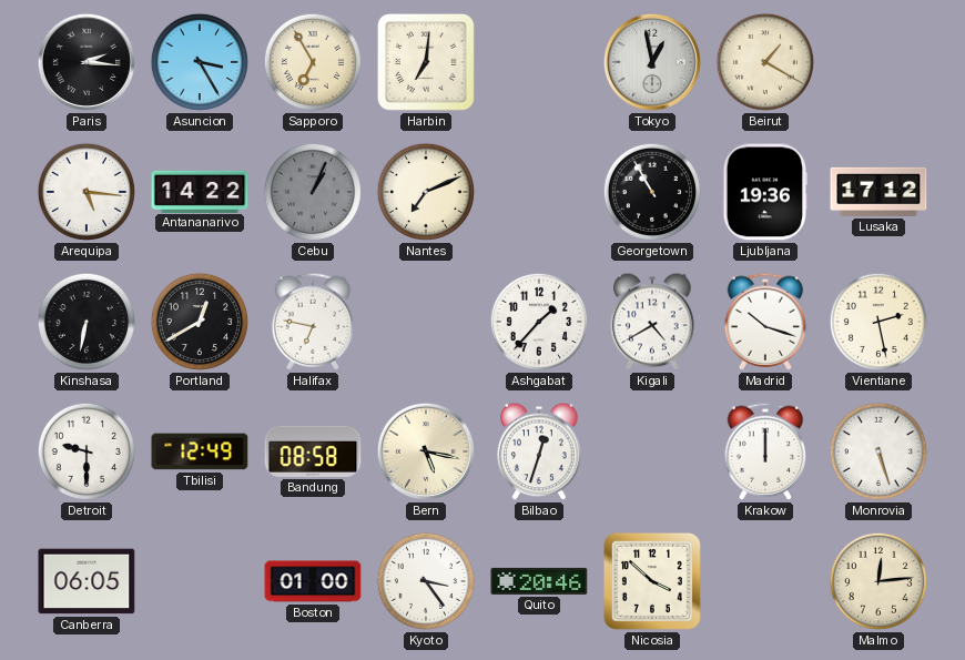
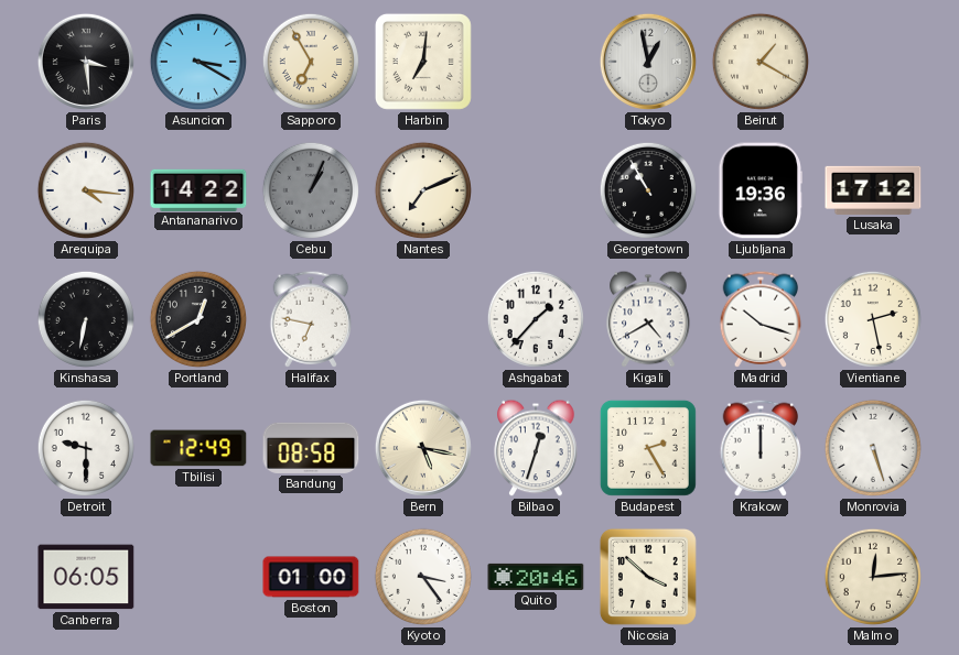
Paris: 2:16 -> 3:29 (86, 62)
Asuncion: 3:25 -> 3:20 (198, 62)
Arequipa: 5:16 -> 4:16 (86, 190)
Budapest: none -> 2:25 (648, 448)
